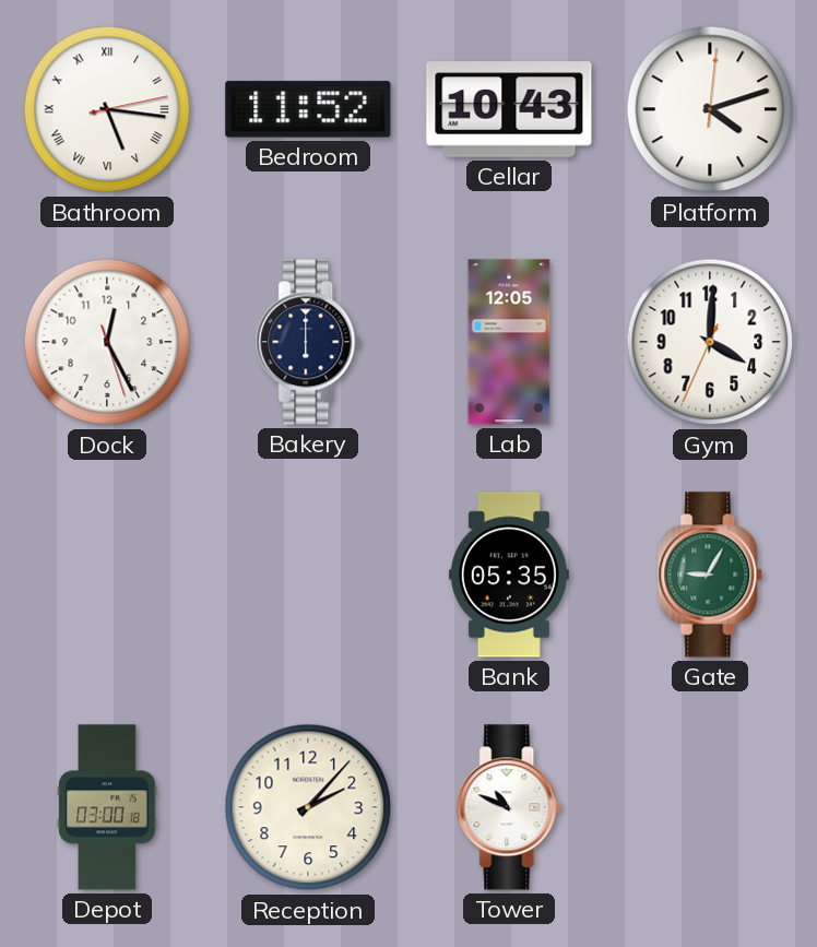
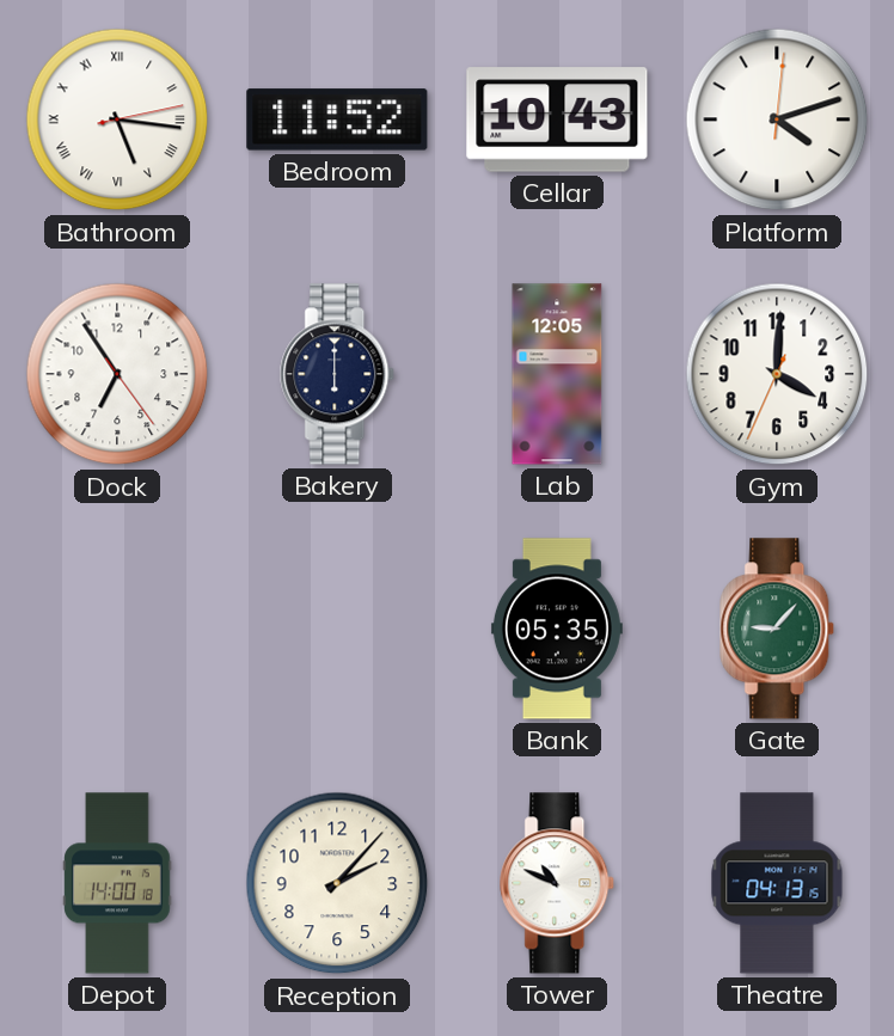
Dock: 12:25 -> 6:54 (117, 374)
Gate: 9:05 -> 9:07 (778, 629)
Depot: 03:00 -> 14:00 (117, 883)
Theatre: none -> 04:13 (777, 883)
